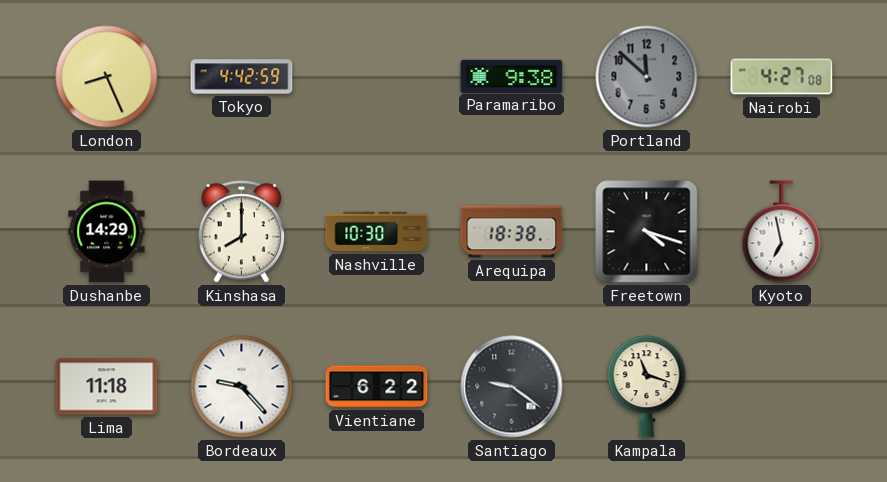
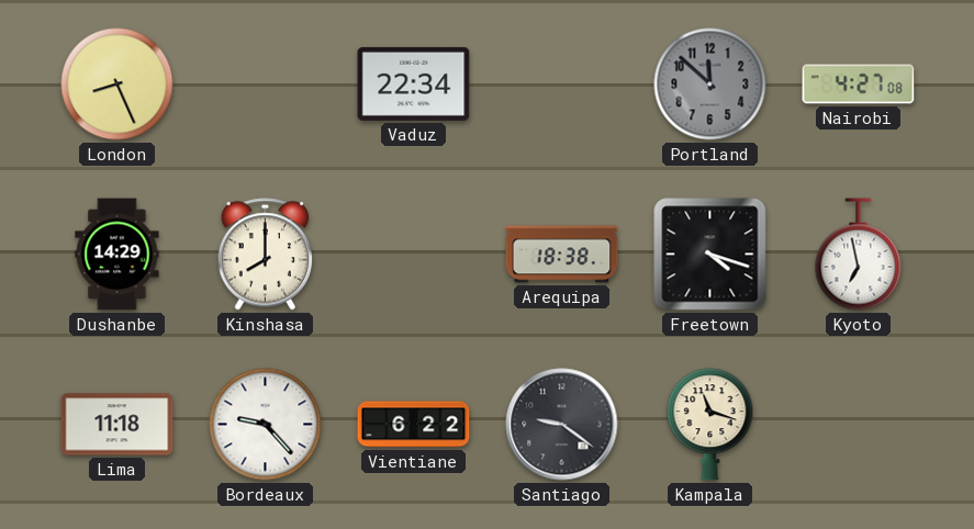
Tokyo: 4:42 -> none (242, 77)
Vaduz: none -> 22:34 (414, 83)
Paramaribo: 9:38 -> none (512, 76)
Nashville: 10:30 -> none (377, 232)
